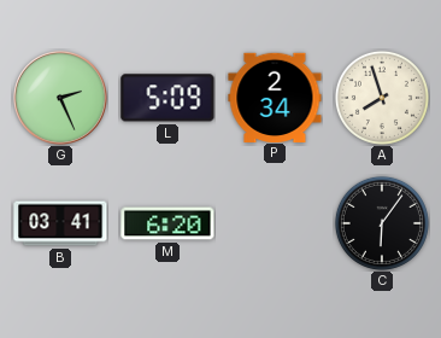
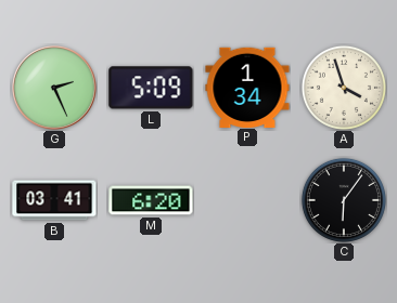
P: 2:34 -> 1:34 (247, 87)
A: 7:57 -> 3:57 (344, 88)
